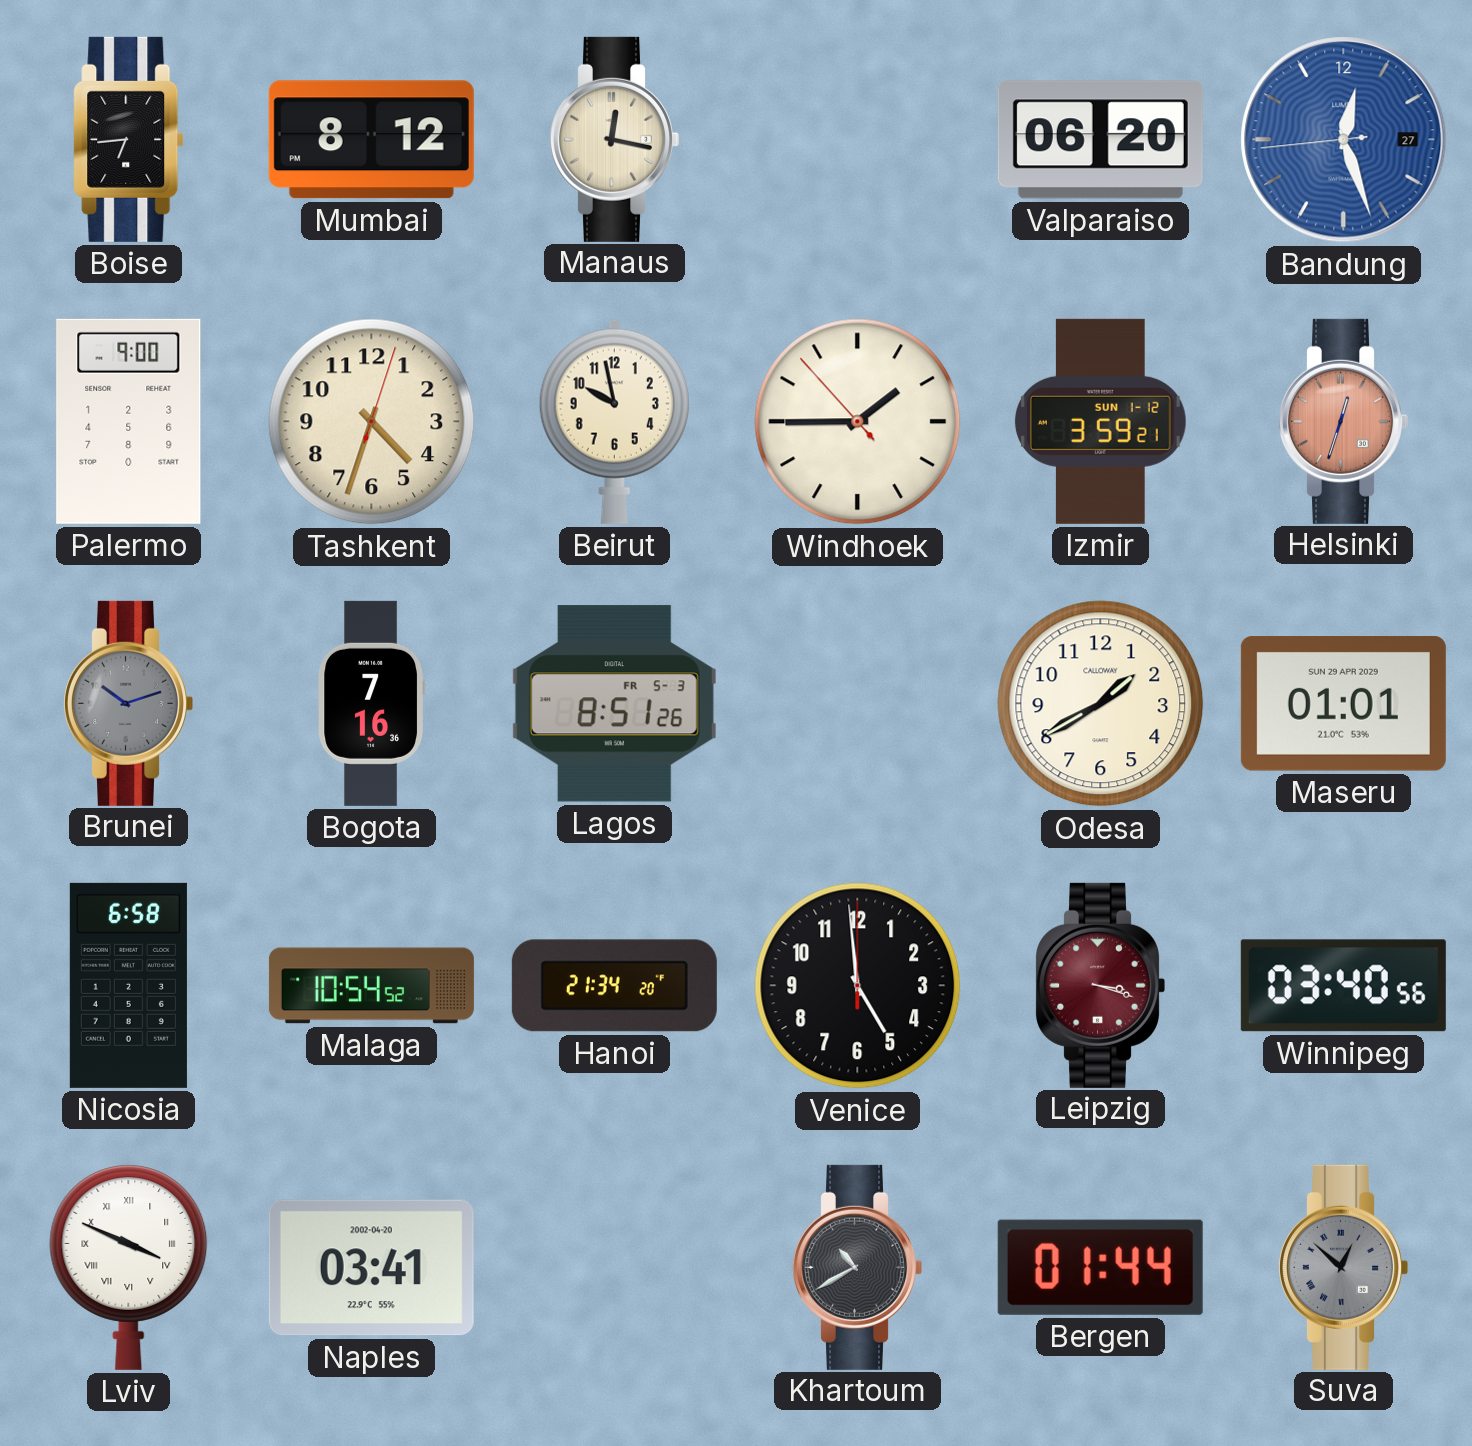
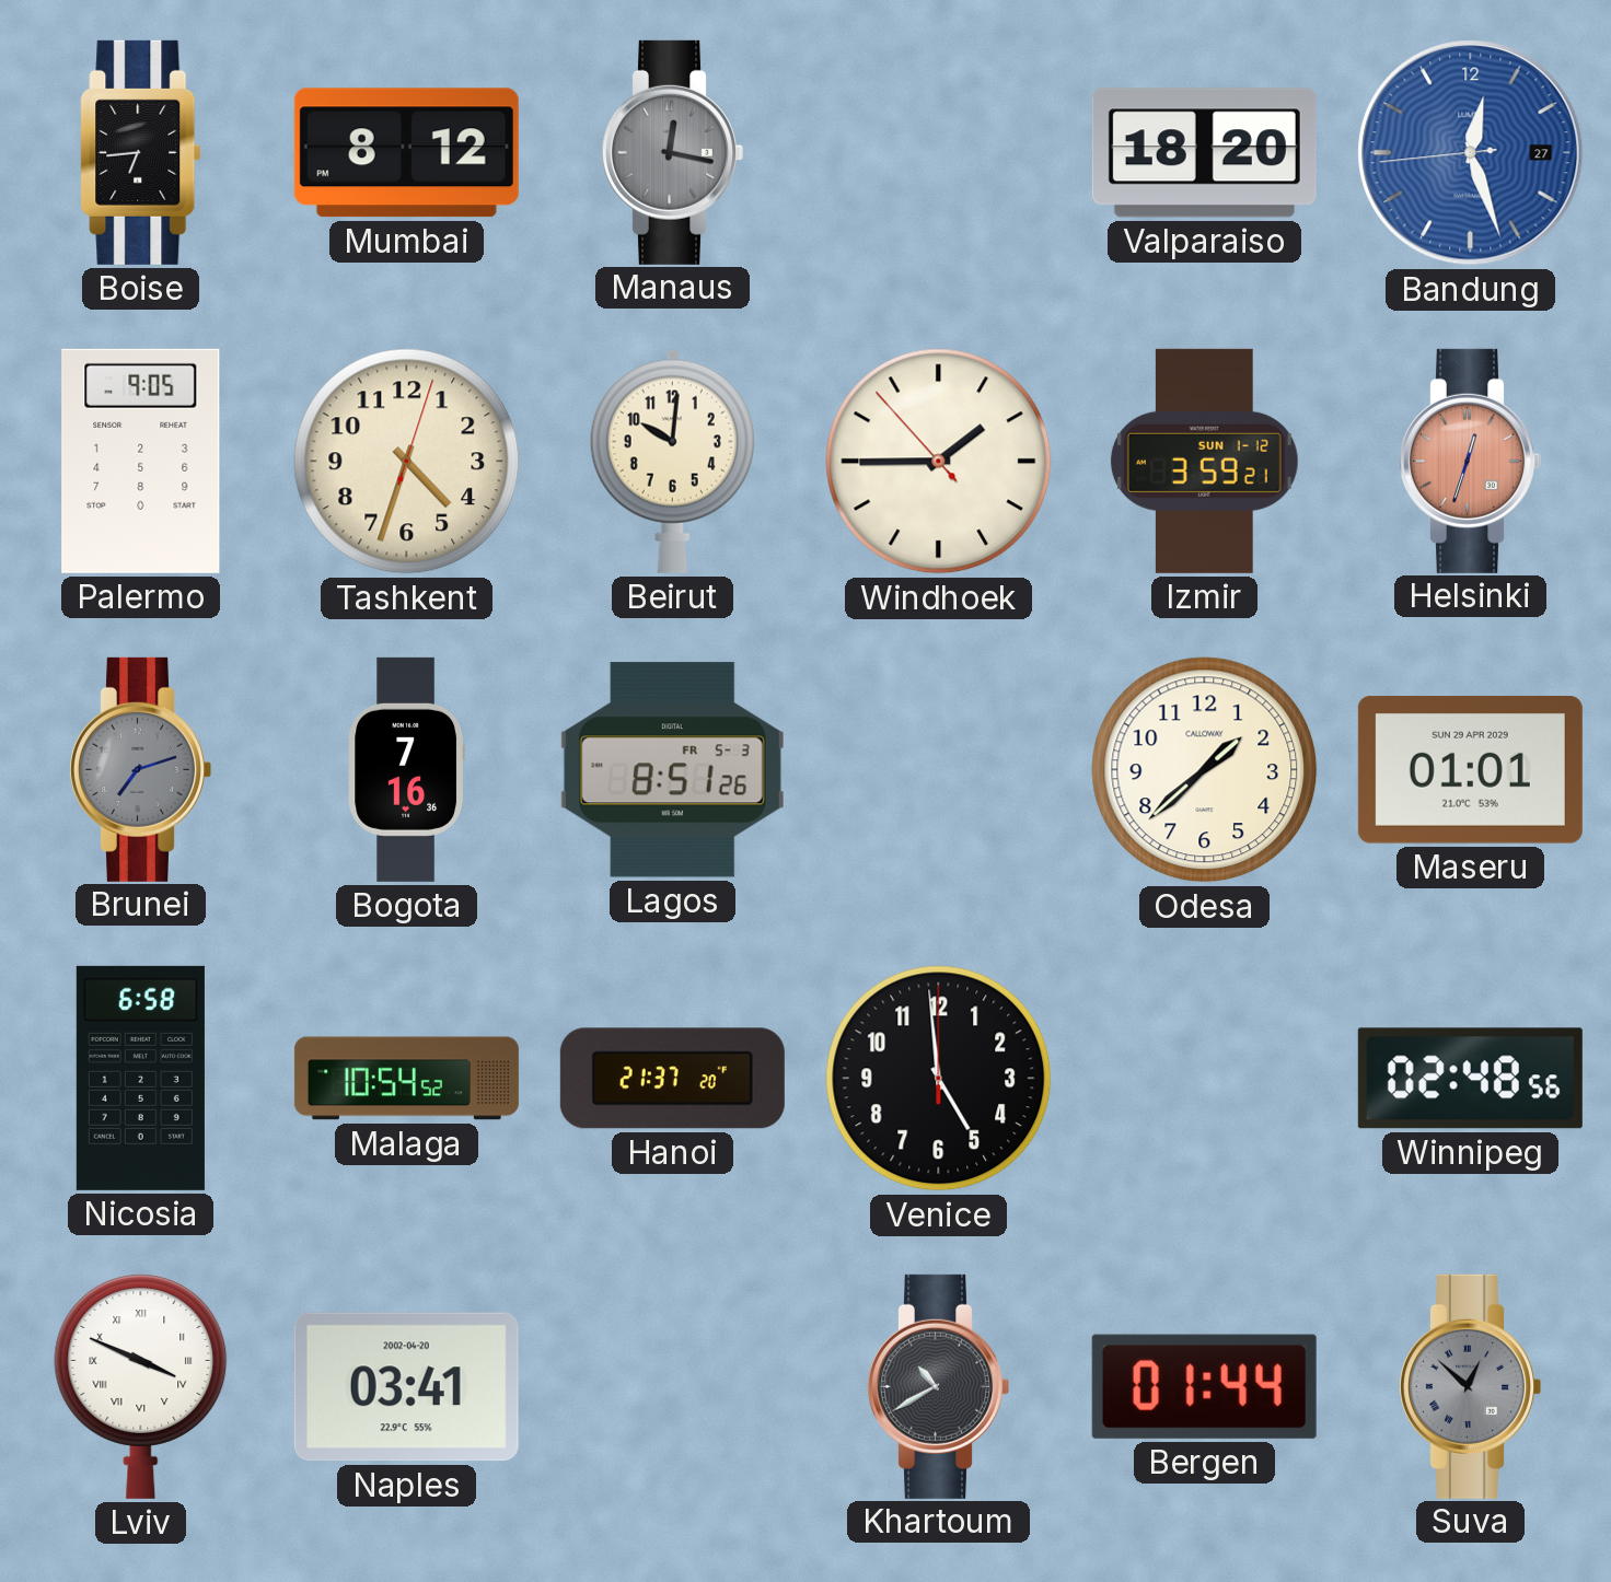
Manaus dial: cream -> grey (672, 152)
Valparaiso: 06:20 -> 18:20 (1204, 153)
Palermo: 9:00 -> 9:05 (141, 461)
Beirut: 9:58 -> 10:01 (672, 461)
Brunei: 10:12 -> 7:12 (140, 769)
Odesa: 1:40 -> 1:38 (1205, 770)
Hanoi: 21:34 -> 21:37 (672, 1079)
Leipzig: 3:18 -> none (1100, 985)
Winnipeg: 03:40 -> 02:48 (1470, 1079)
